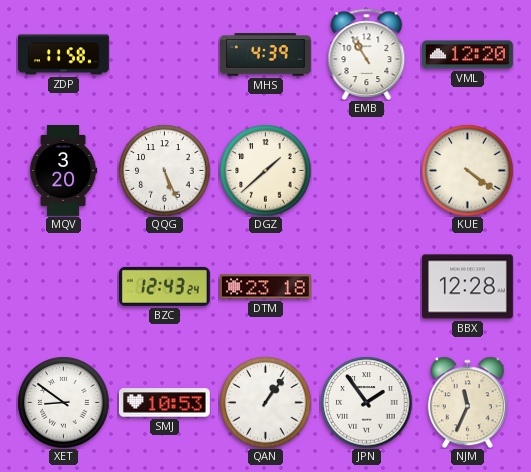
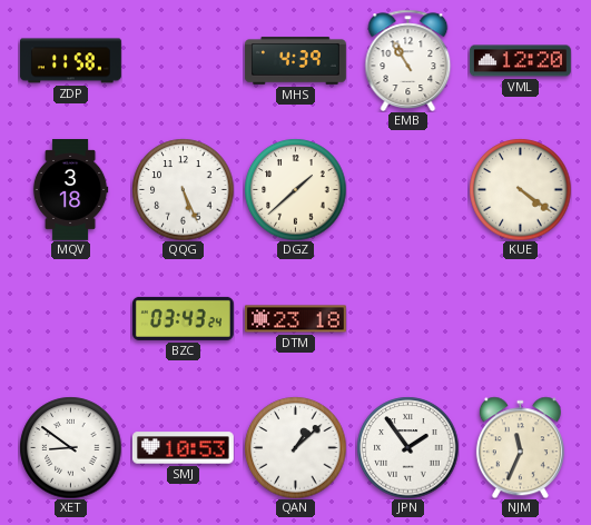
MQV: 3:20 -> 3:18 (70, 190)
BZC: 12:43 -> 03:43 (183, 318)
BBX: 12:28 -> none (467, 287)
QAN: 1:06 -> 1:08 (295, 447)
